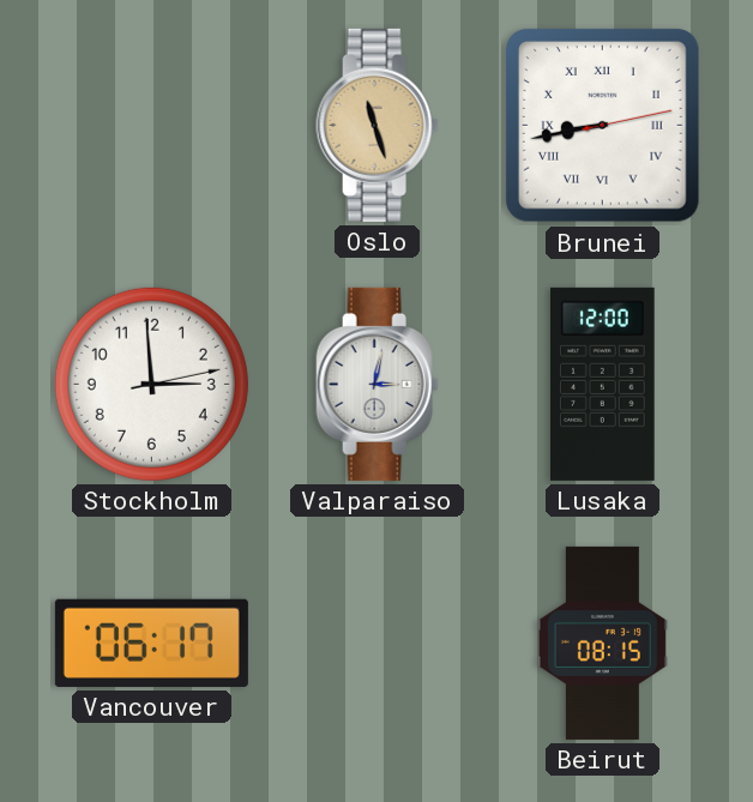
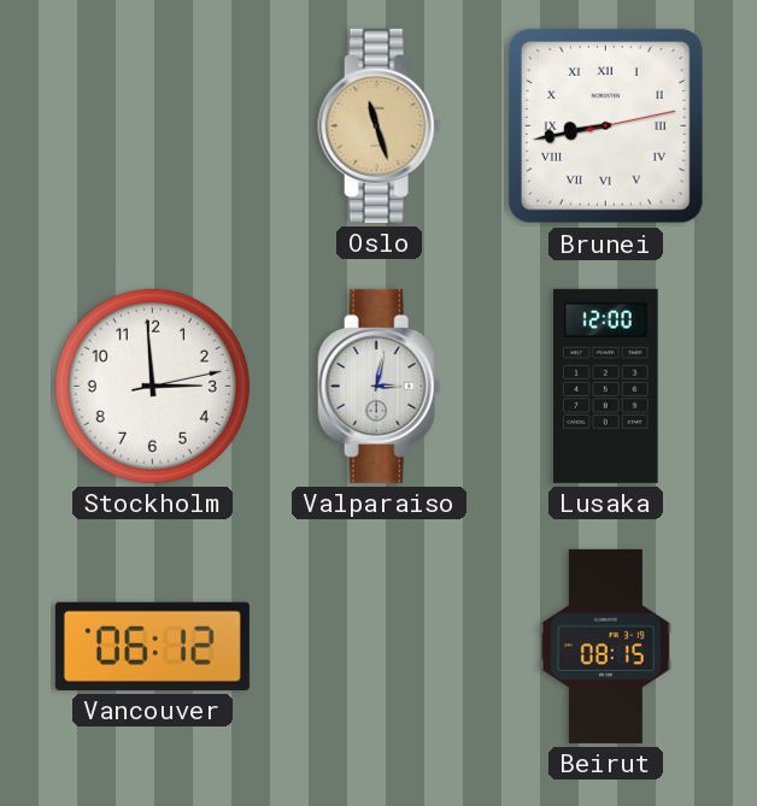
Vancouver: 06:17 -> 06:12 (152, 646)
